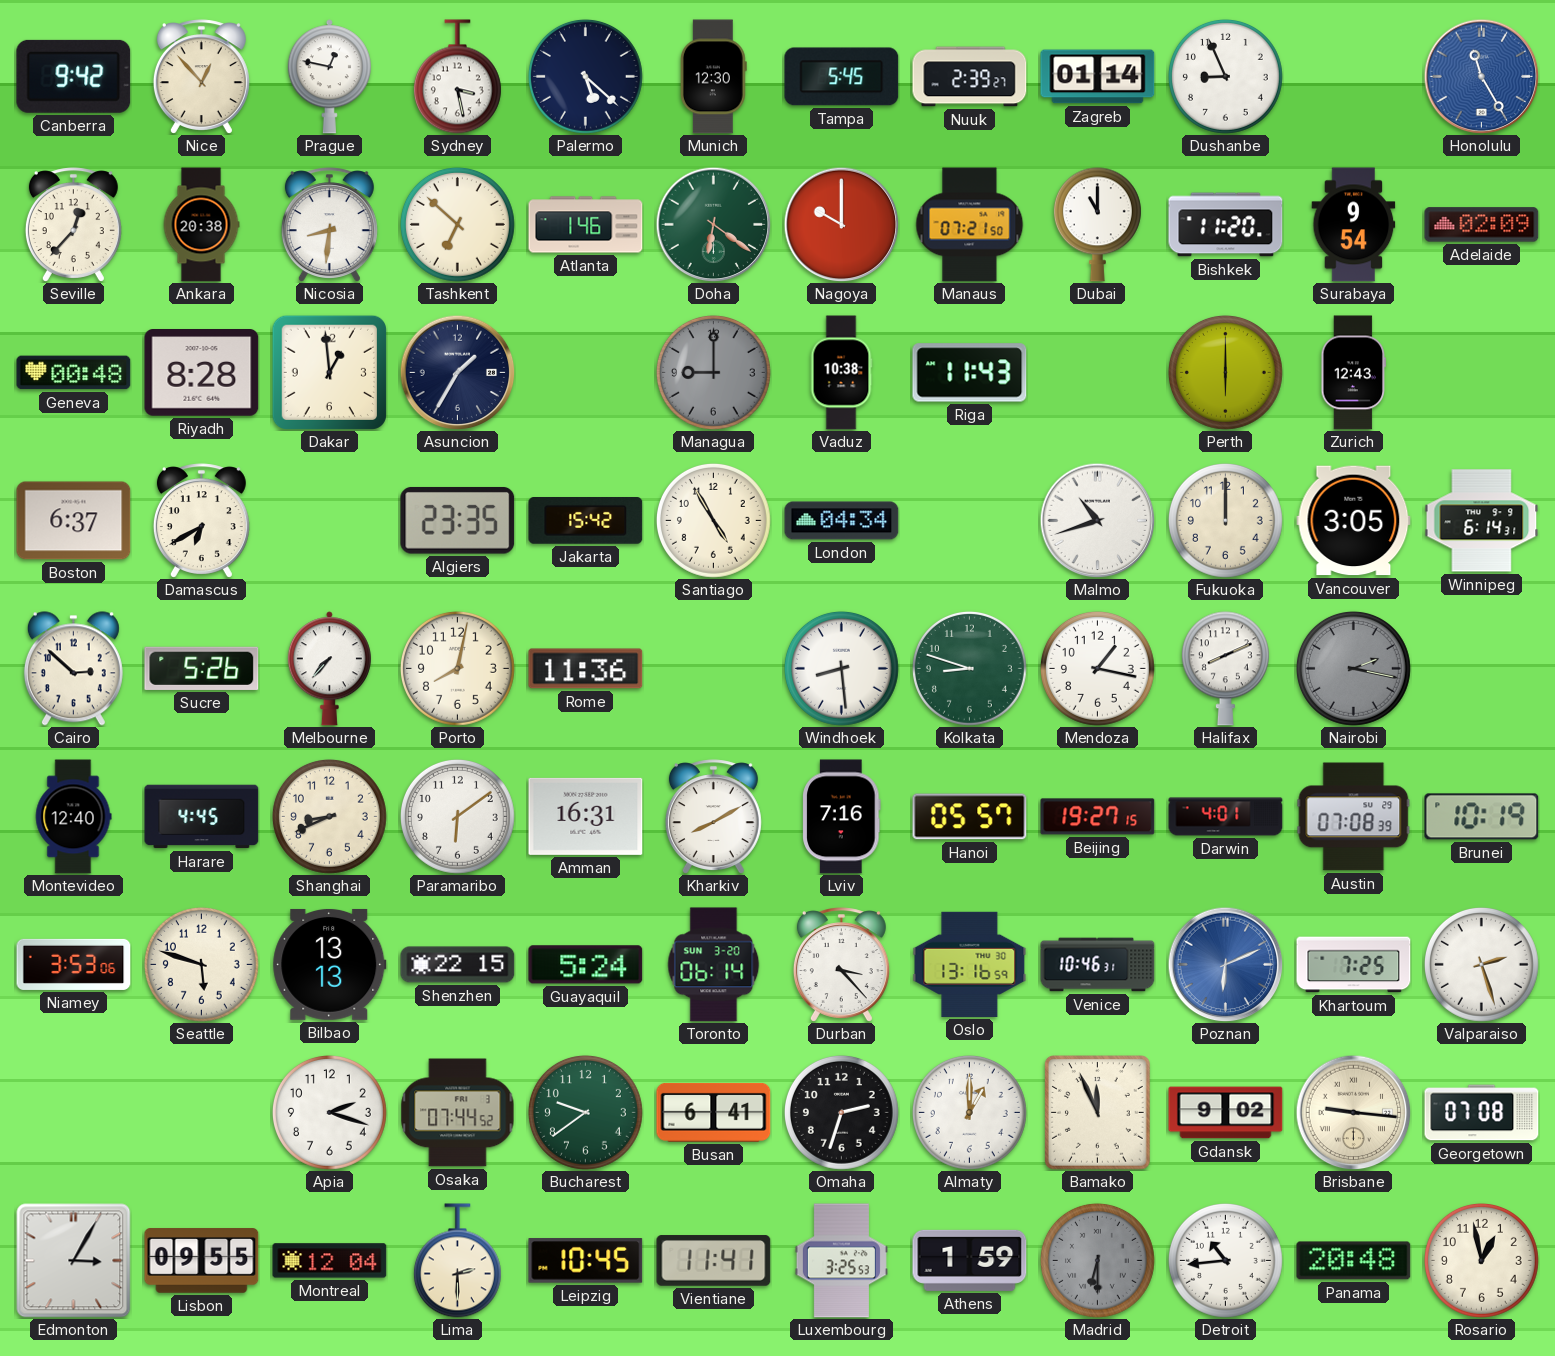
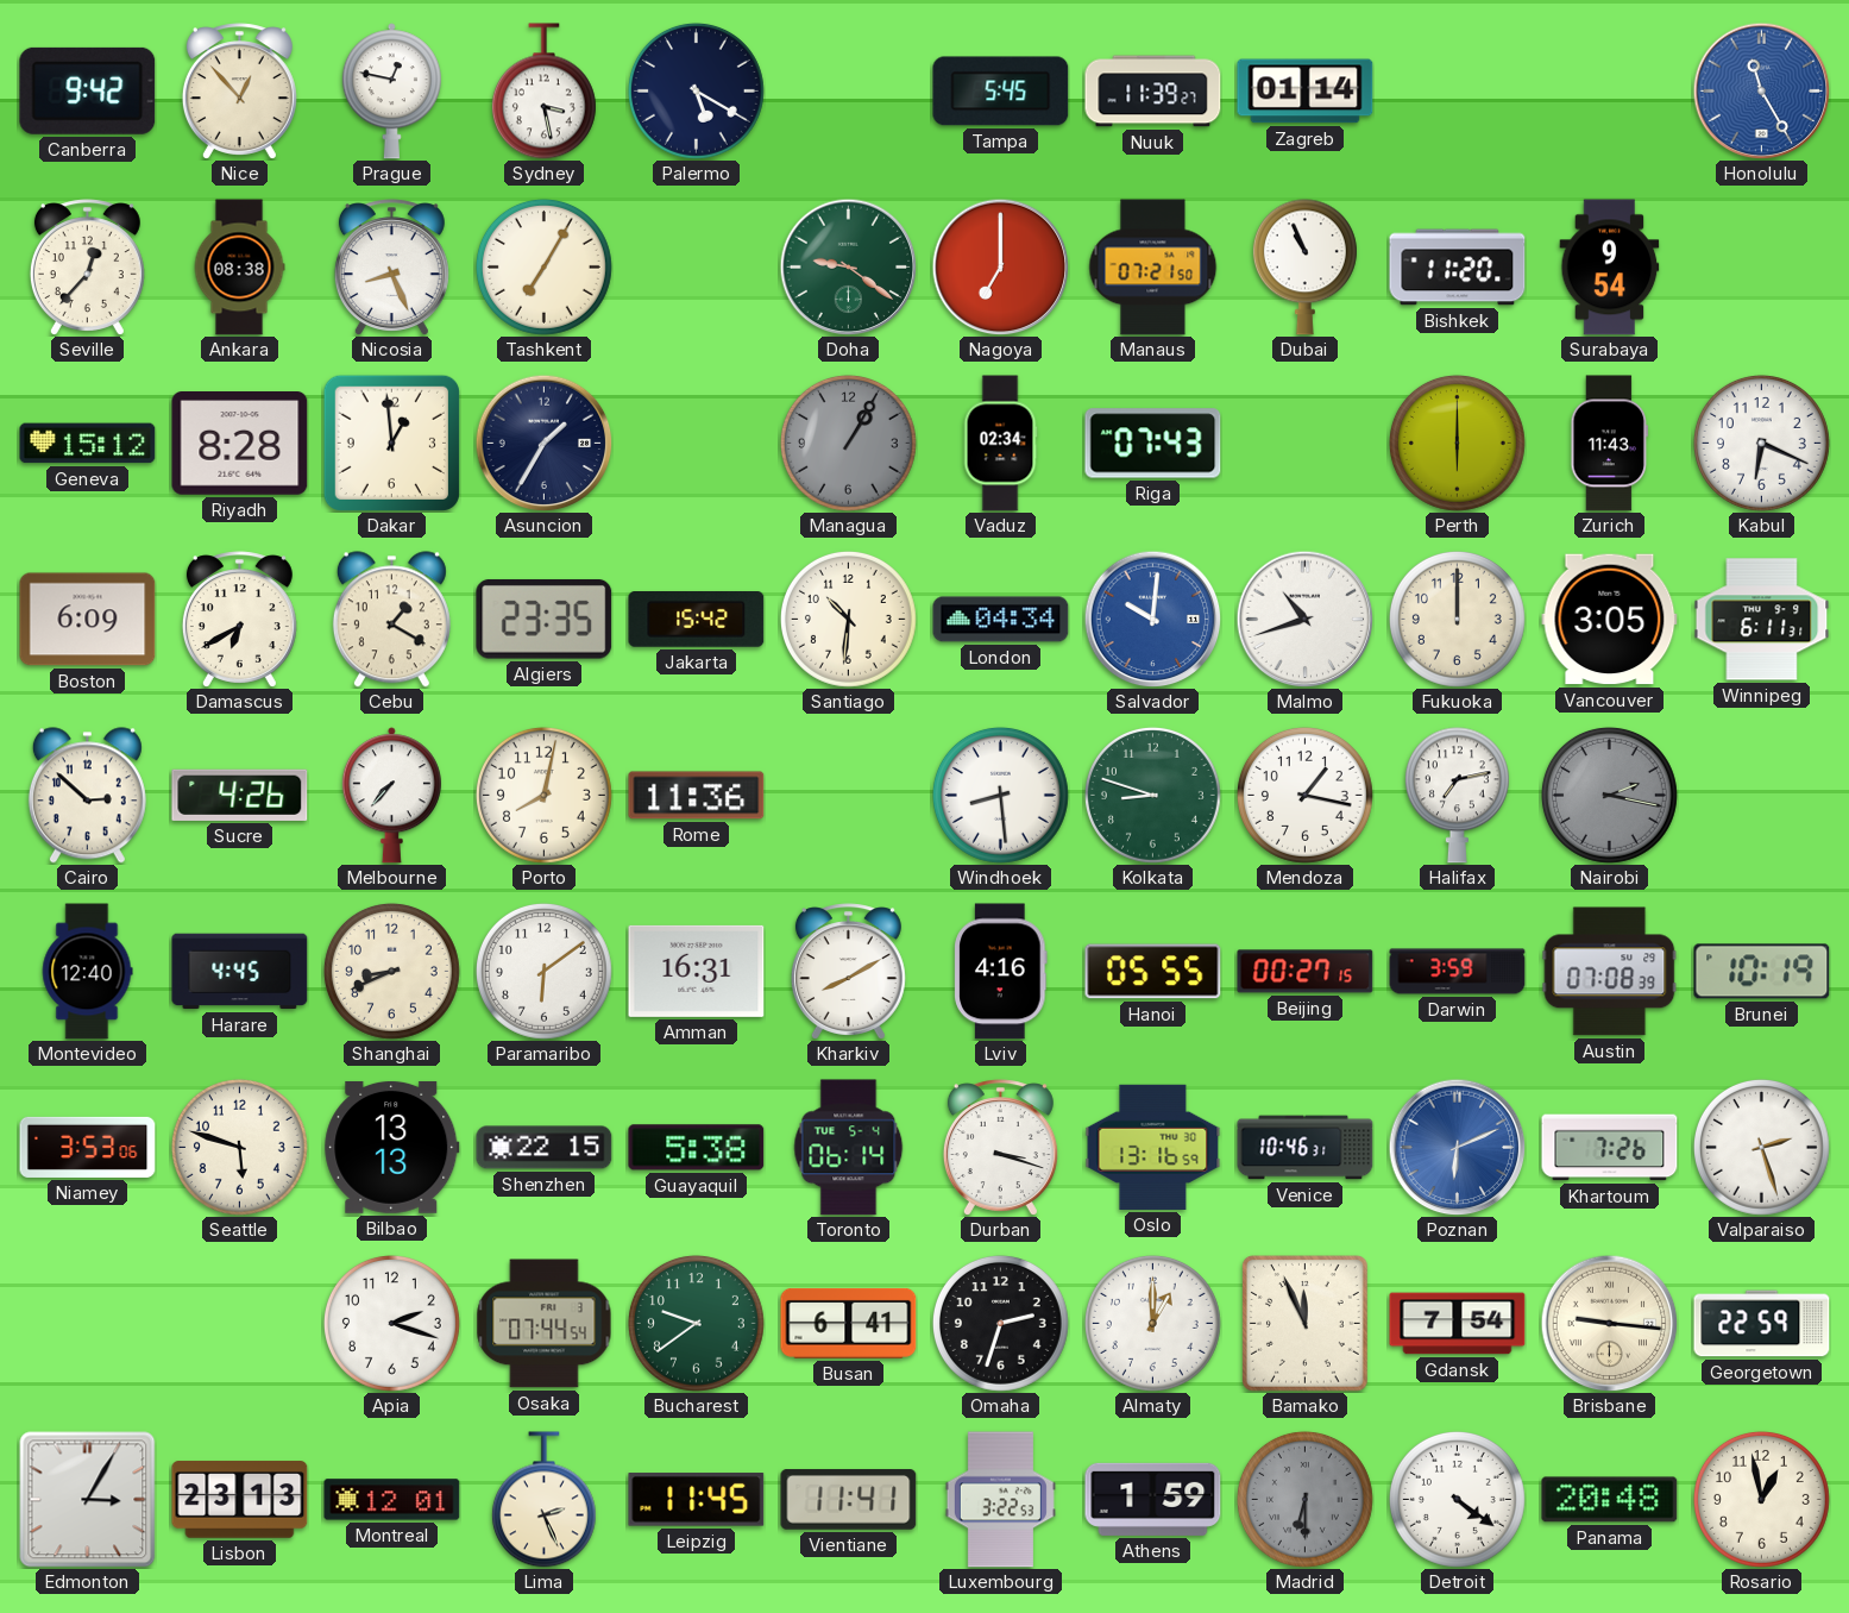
Palermo: 5:22 -> 5:20 (696, 90)
Munich: 12:30 -> none (713, 77)
Nuuk: 2:39 -> 11:39 (1153, 92)
Dushanbe: 8:56 -> none (1225, 76)
Ankara: 20:38 -> 08:38 (239, 268)
Nicosia: 8:31 -> 8:26 (391, 268)
Tashkent: 6:52 -> 7:05 (543, 266)
Atlanta: 1:46 -> none (586, 225)
Doha: 6:21 -> 9:21 (848, 266)
Nagoya: 10:00 -> 7:00 (1000, 266)
Dubai: 11:00 -> 10:56 (1304, 268)
Adelaide: 02:09 -> none (1482, 225)
Geneva: 00:48 -> 15:12 (88, 444)
Managua: 9:00 -> 1:05 (848, 443)
Vaduz: 10:38 -> 02:34 (1000, 444)
Riga: 11:43 -> 07:43 (1153, 444)
Zurich: 12:43 -> 11:43 (1610, 444)
Kabul: none -> 6:19 (1761, 443)
Boston: 6:37 -> 6:09 (88, 620)
Cebu: none -> 1:20 (391, 620)
Santiago: 4:55 -> 10:31 (848, 619)
Salvador: none -> 10:01 (1152, 619)
Winnipeg: 6:14 -> 6:11 (1762, 620)
Sucre: 5:26 -> 4:26 (240, 795)
Halifax: 8:11 -> 7:13 (1457, 796)
Lviv: 7:16 -> 4:16 (1001, 972)
Hanoi: 05:57 -> 05:55 (1153, 972)
Beijing: 19:27 -> 00:27 (1306, 972)
Darwin: 4:01 -> 3:59 (1458, 972)
Guayaquil: 5:24 -> 5:38 (697, 1148)
Toronto date: SUN 3-20 -> TUE 5-4 (849, 1148)
Durban: 3:23 -> 3:18 (1000, 1148)
Khartoum: 7:25 -> 7:26 (1610, 1148)
Osaka: 07:44:52 -> 07:44:54 (545, 1324)
Gdansk: 9:02 -> 7:54 (1458, 1324)
Georgetown: 07:08 -> 22:59 (1762, 1324)
Lisbon: 09:55 -> 23:13 (240, 1500)
Montreal: 12:04 -> 12:01 (392, 1500)
Lima: 2:30 -> 2:26 (543, 1500)
Leipzig: 10:45 -> 11:45 (697, 1500)
Luxembourg: 3:25 -> 3:22 (1000, 1500)
Detroit: 10:44 -> 4:21 (1457, 1499)
